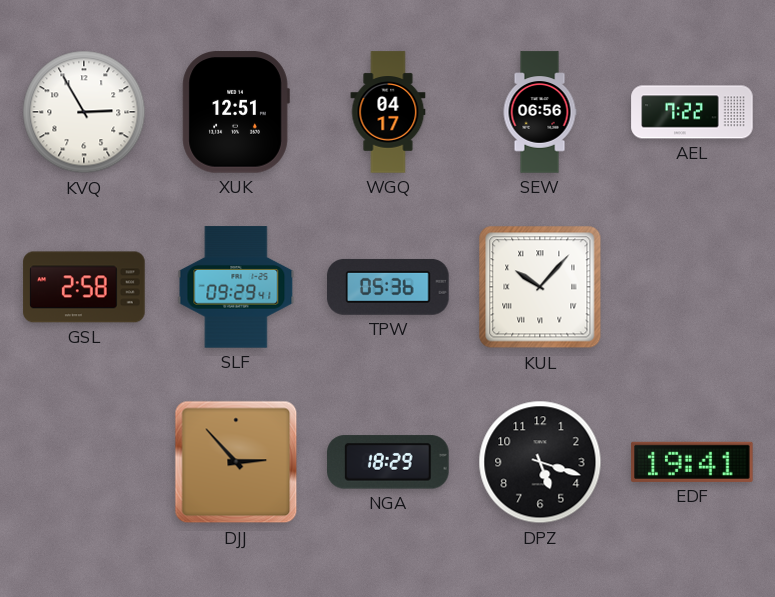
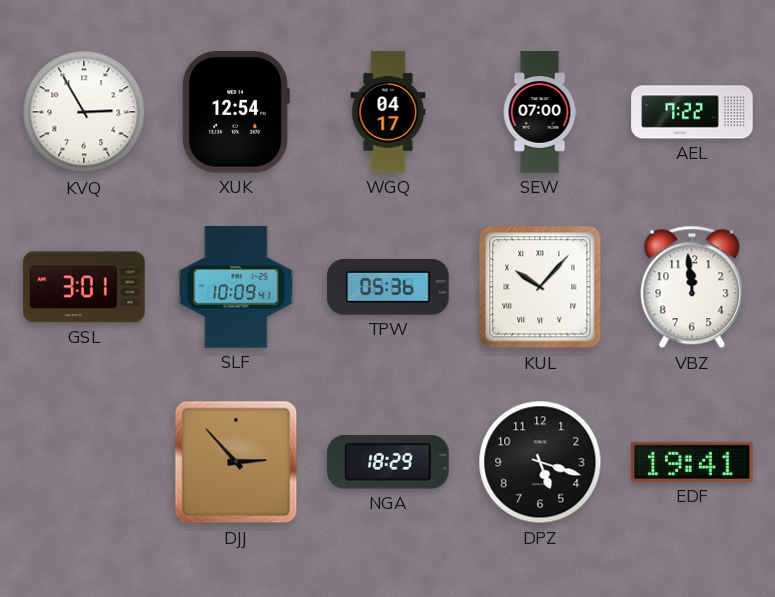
XUK: 12:51 -> 12:54 (236, 112)
SEW: 06:56 -> 07:00 (540, 112)
GSL: 2:58 -> 3:01 (84, 287)
SLF: 09:29 -> 10:09 (236, 287)
VBZ: none -> 11:59 (692, 287)
